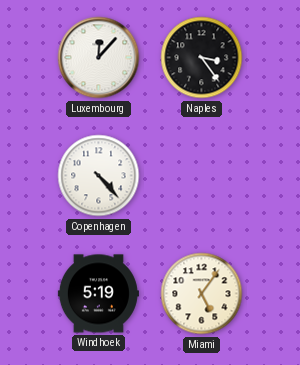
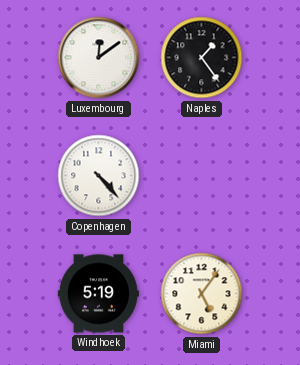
Luxembourg: 12:07 -> 12:09 (99, 58)
Naples: 3:24 -> 1:24 (202, 58)
